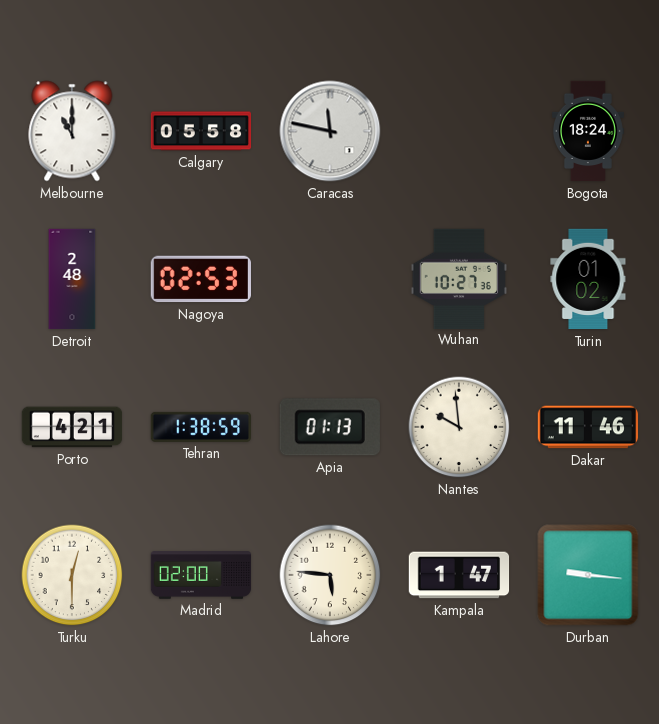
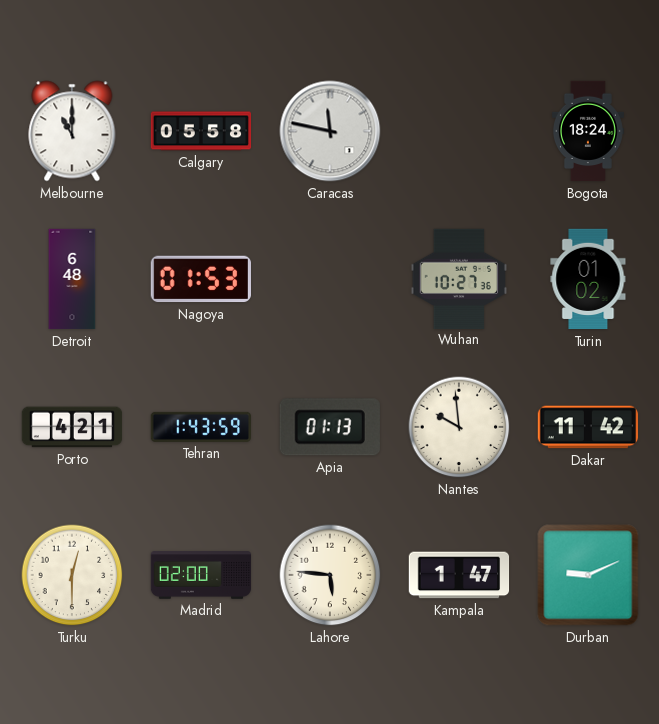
Detroit: 2:48 -> 6:48 (72, 279)
Nagoya: 02:53 -> 01:53 (200, 279)
Tehran: 1:38 -> 1:43 (200, 427)
Dakar: 11:46 -> 11:42 (588, 427)
Durban: 9:16 -> 9:11 (588, 575)
